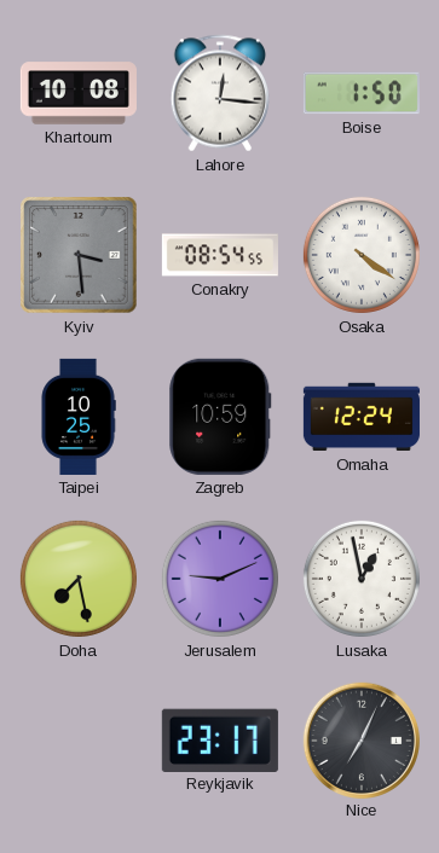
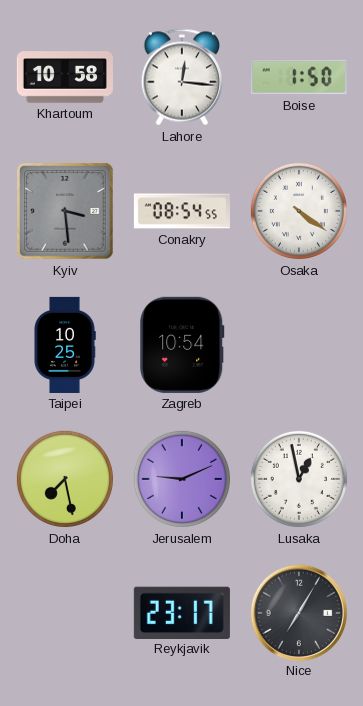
Khartoum: 10:08 -> 10:58 (65, 77)
Zagreb: 10:59 -> 10:54 (182, 345)
Omaha: 12:24 -> none (362, 417)
Nice: 7:04 -> 7:05 (298, 612)
